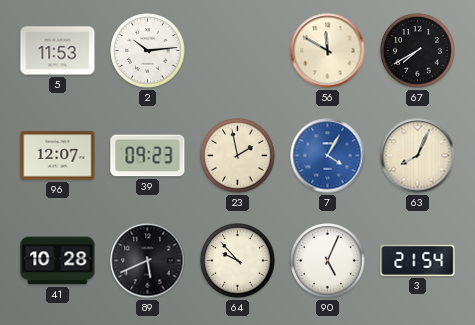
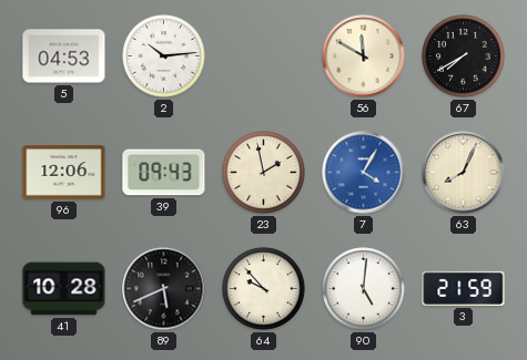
5: 11:53 -> 04:53 (64, 56)
96: 12:07 -> 12:06 (64, 173)
39: 09:23 -> 09:43 (164, 173)
90: 5:04 -> 5:01 (364, 289)
3: 21:54 -> 21:59 (464, 288)
